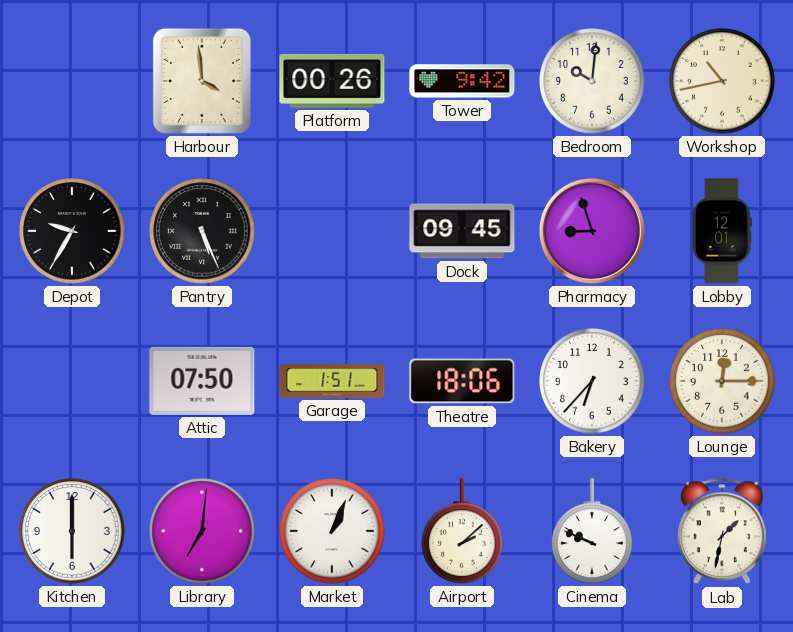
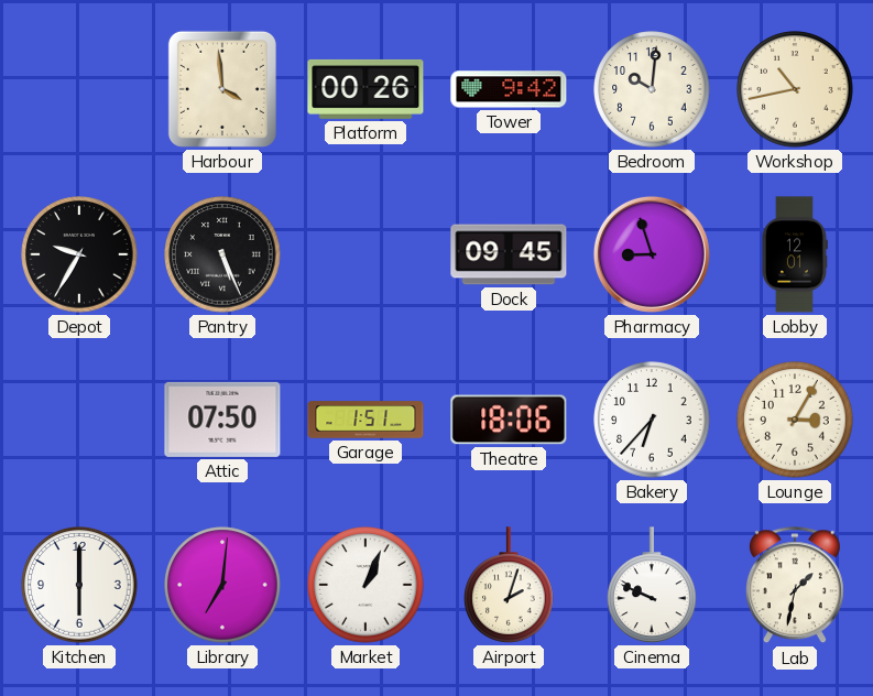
Lounge: 12:15 -> 3:05 (795, 420)
Airport: 2:08 -> 2:03 (509, 585)
